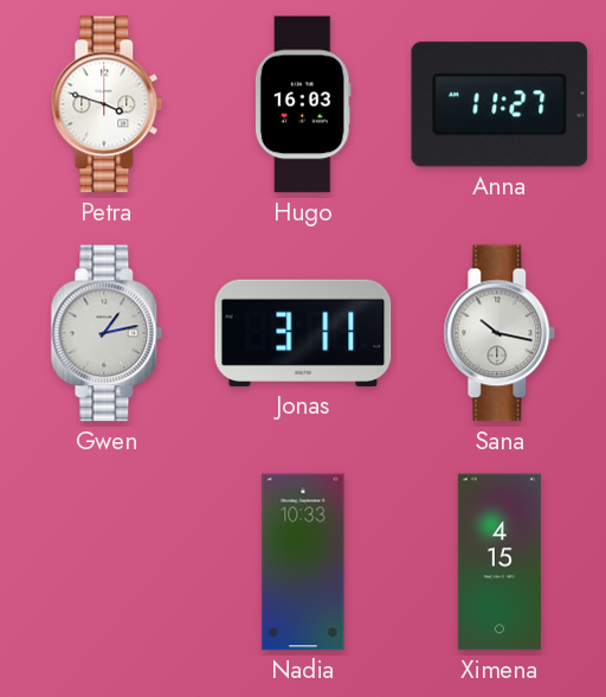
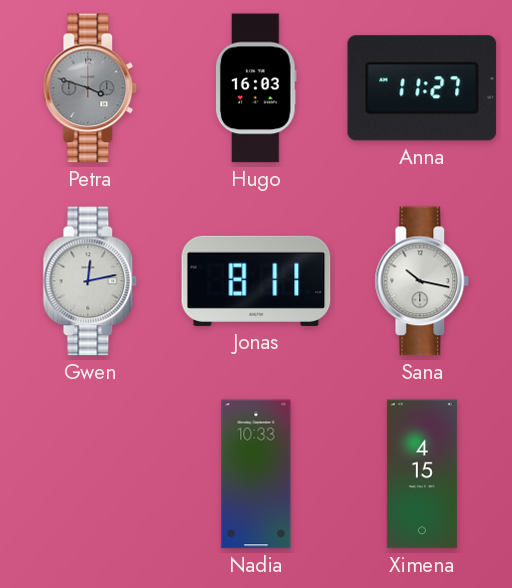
Petra dial: white -> grey (90, 88)
Gwen: 1:13 -> 12:13 (90, 281)
Jonas: 3:11 -> 8:11 (256, 281)
